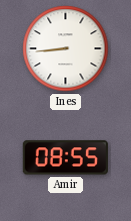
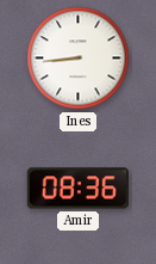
Amir: 08:55 -> 08:36 (77, 189)
